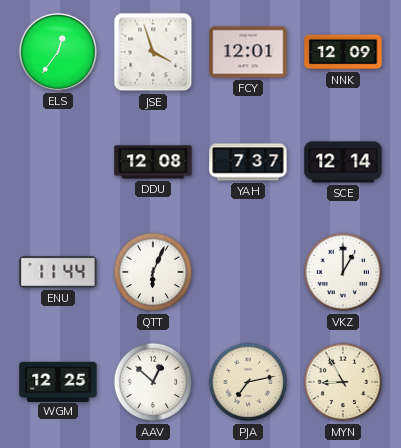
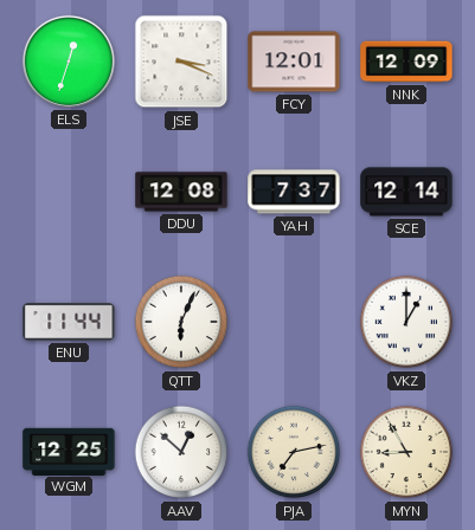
ELS: 12:36 -> 12:33 (69, 62)
JSE: 3:57 -> 3:19 (181, 62)
